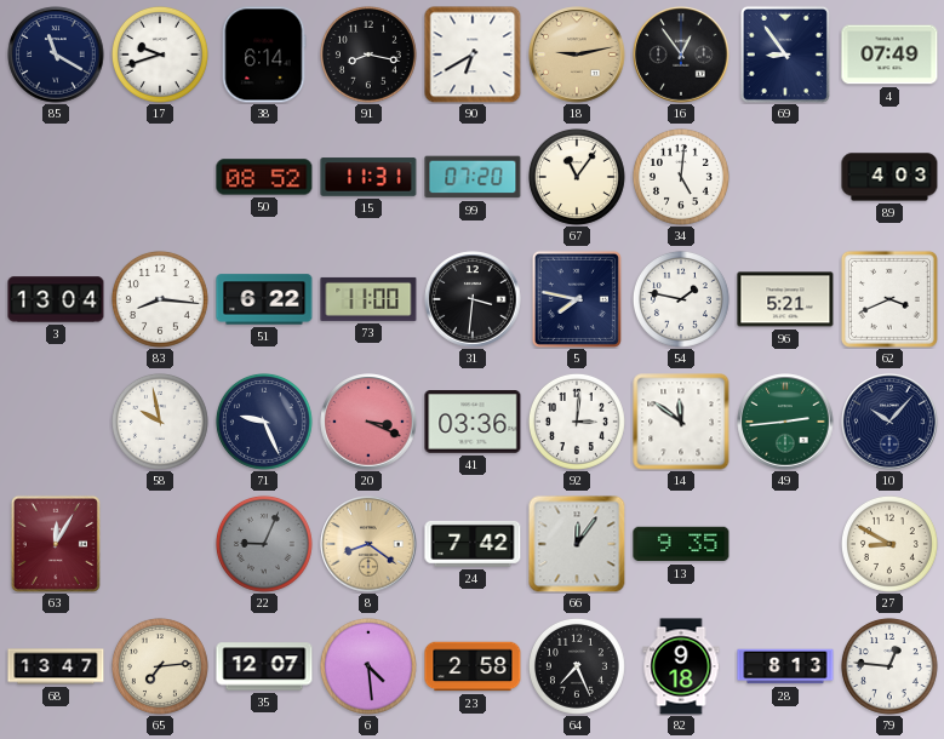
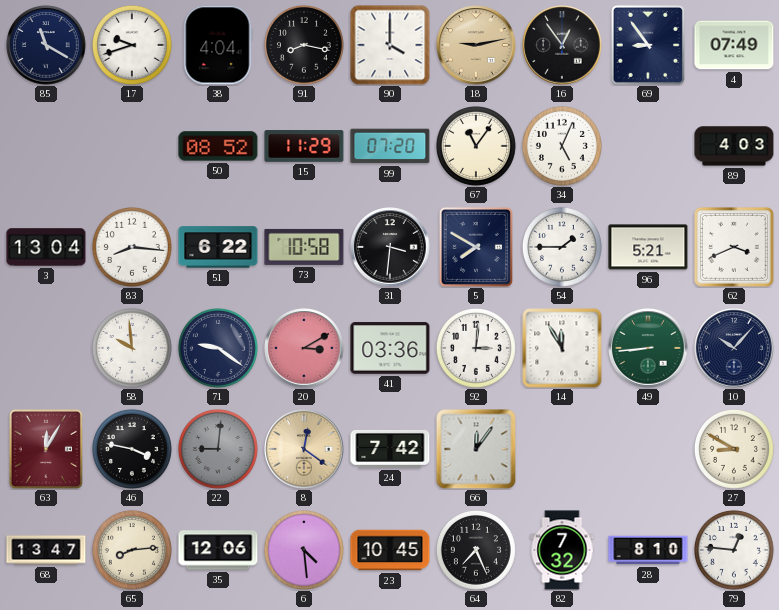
38: 6:14 -> 4:04 (218, 45)
90: 6:40 -> 4:00 (390, 45)
15: 11:31 -> 11:29 (304, 146)
34: 5:01 -> 5:04 (562, 146)
73: 11:00 -> 10:58 (304, 247)
5: 7:47 -> 7:50 (476, 247)
54: 1:47 -> 1:45 (562, 247)
58: 9:58 -> 9:59 (132, 348)
71: 9:26 -> 9:21 (218, 348)
20: 3:19 -> 3:10 (304, 348)
14: 11:51 -> 11:55 (562, 348)
49: 2:44 -> 8:44 (648, 348)
46: none -> 3:47 (132, 449)
22: 9:04 -> 9:01 (218, 449)
8: 8:21 -> 12:21 (304, 449)
13: 9:35 -> none (681, 544)
65: 7:14 -> 8:14 (132, 550)
35: 12:07 -> 12:06 (218, 550)
23: 2:58 -> 10:45 (390, 550)
82: 9:18 -> 7:32 (562, 550)
28: 8:13 -> 8:10 (648, 550)
